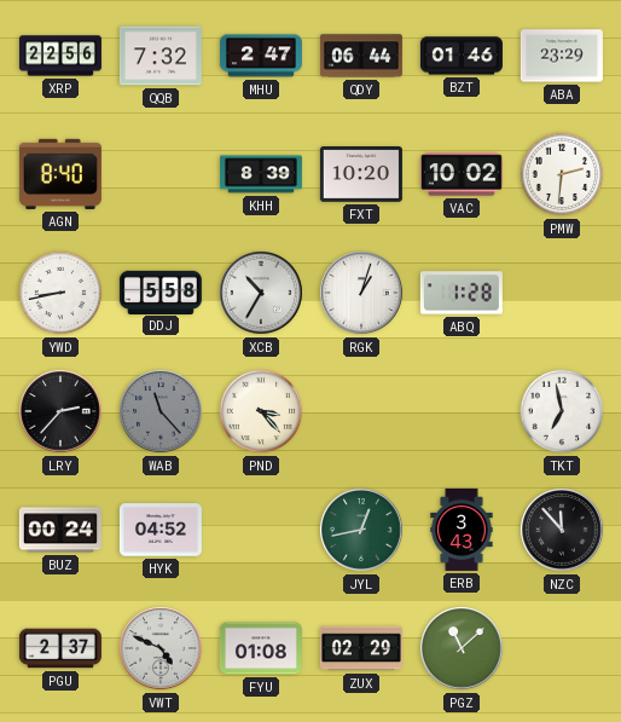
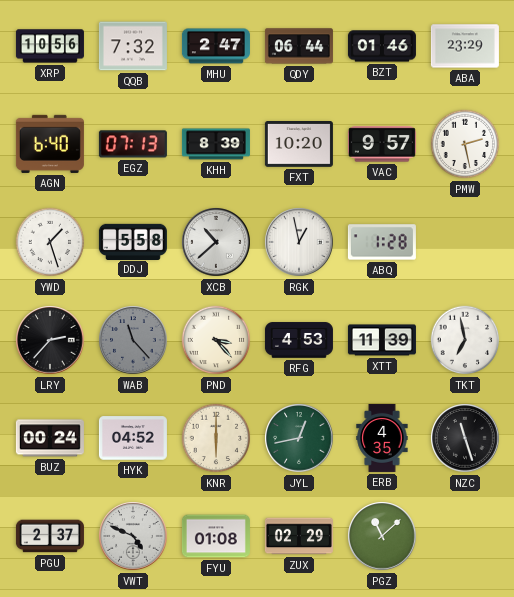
XRP: 22:56 -> 10:56 (50, 46)
AGN: 8:40 -> 6:40 (50, 144)
EGZ: none -> 07:13 (133, 144)
VAC: 10:02 -> 9:57 (382, 144)
PMW: 2:31 -> 2:28 (465, 144)
YWD: 8:43 -> 1:27 (50, 242)
XCB: 10:35 -> 10:38 (216, 242)
RGK: 1:03 -> 12:58 (299, 242)
RFG: none -> 4:53 (299, 340)
XTT: none -> 11:39 (382, 340)
KNR: none -> 6:00 (216, 438)
ERB: 3:43 -> 4:35 (382, 438)
NZC: 11:53 -> 11:27 (465, 438)
